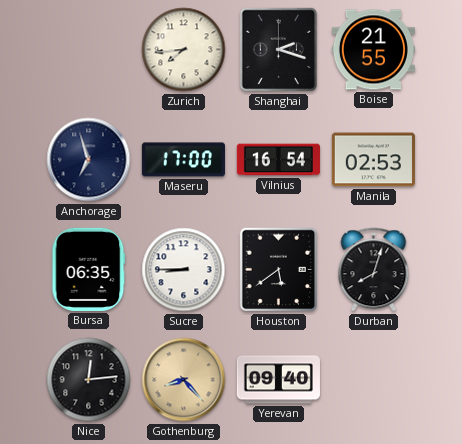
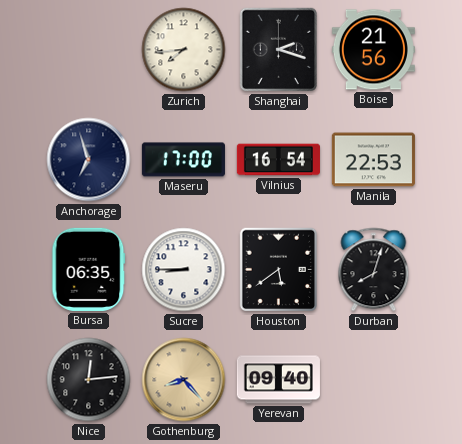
Boise: 21:55 -> 21:56 (373, 50)
Manila: 02:53 -> 22:53 (373, 160)
